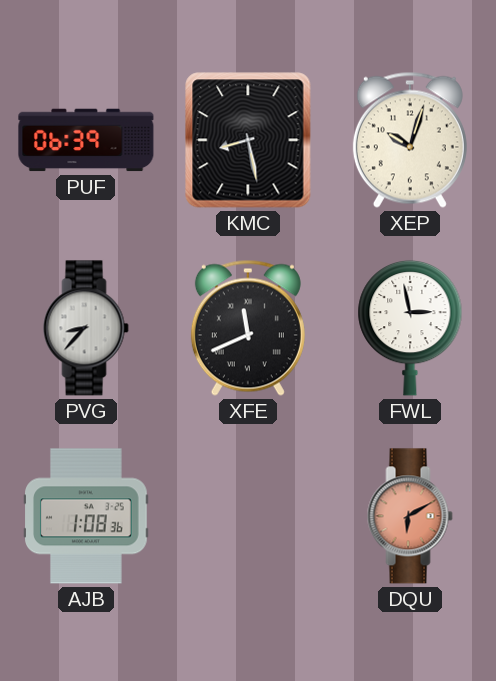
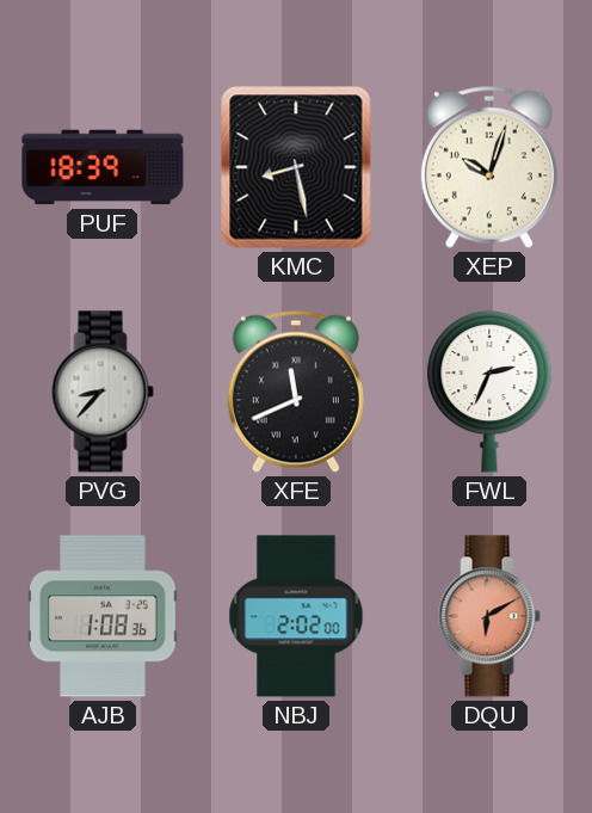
PUF: 06:39 -> 18:39 (103, 167)
FWL: 2:58 -> 2:34 (489, 392)
NBJ: none -> 2:02 (296, 616)
